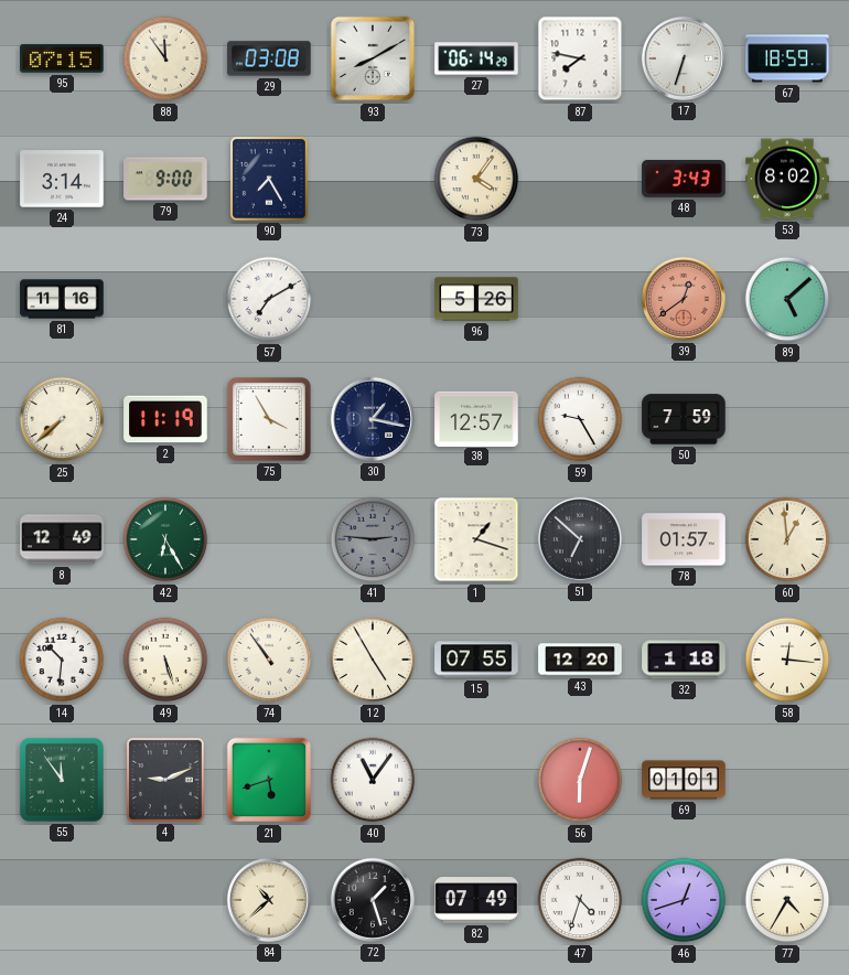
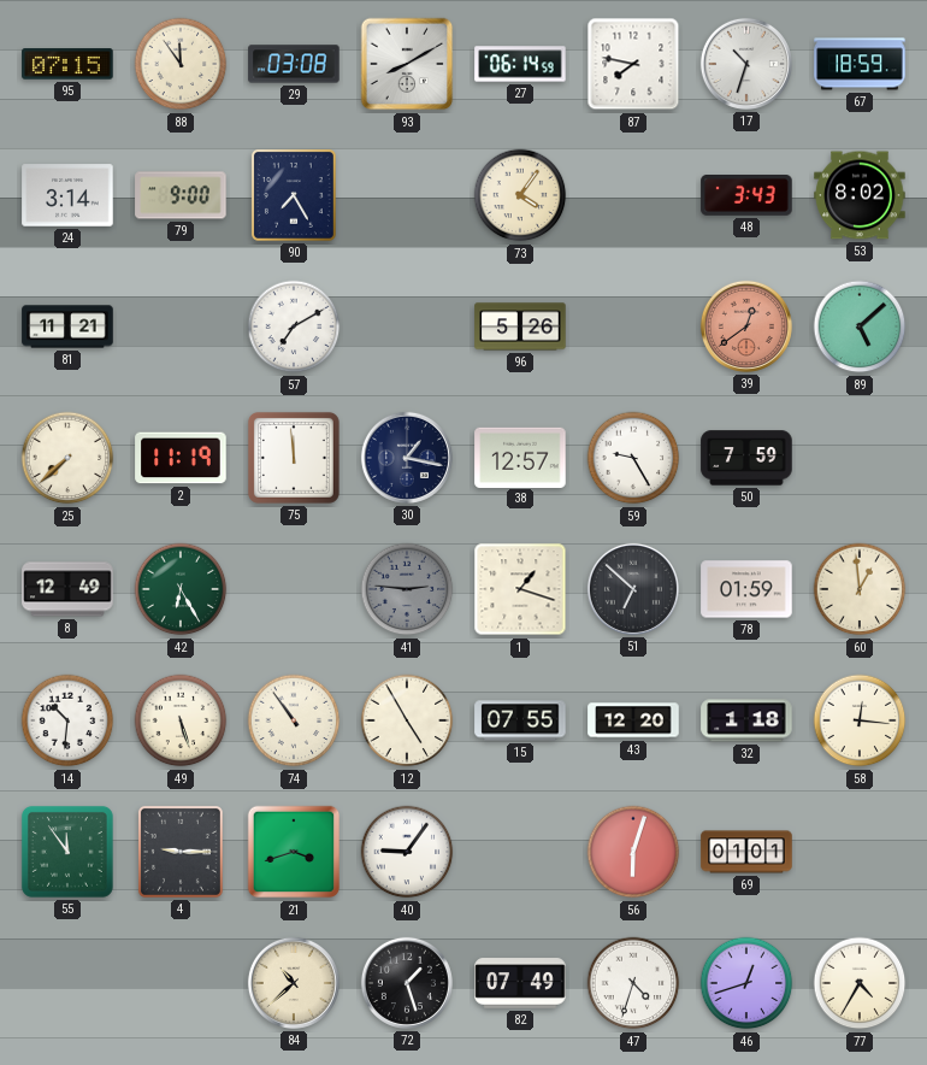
27: 06:14:29 -> 06:14:59 (520, 64)
17: 6:33 -> 10:33 (746, 64)
81: 11:16 -> 11:21 (67, 326)
75: 3:55 -> 11:59 (294, 458)
78: 01:57 -> 01:59 (746, 589)
4: 9:11 -> 9:15 (181, 852)
21: 5:42 -> 3:42 (294, 852)
40: 11:06 -> 9:06 (407, 852)
